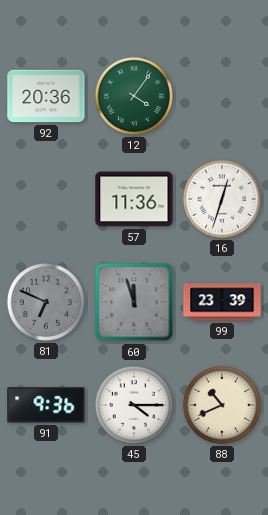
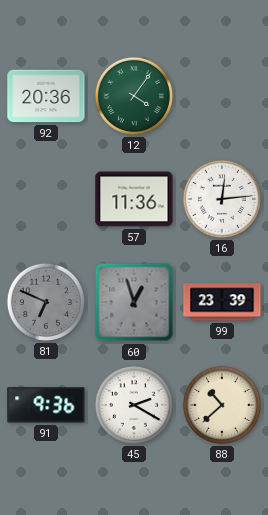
16: 12:33 -> 12:14 (222, 199)
60: 11:57 -> 12:57 (134, 302)
45: 4:15 -> 2:20 (134, 405)
88: 10:41 -> 10:38 (222, 405)
